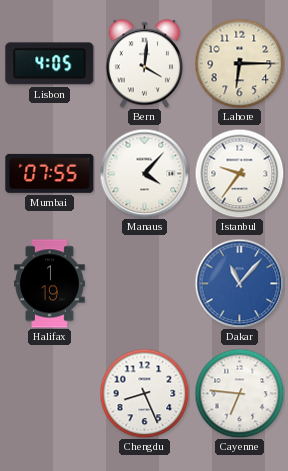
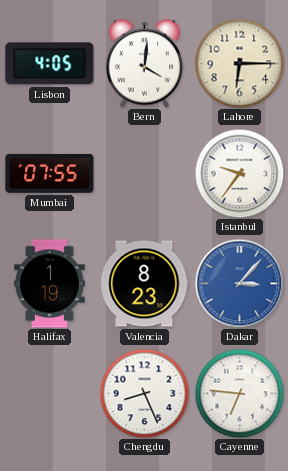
Manaus: 4:07 -> none (144, 173)
Valencia: none -> 8:23 (145, 284)
Dakar: 11:07 -> 3:07 (239, 283)
